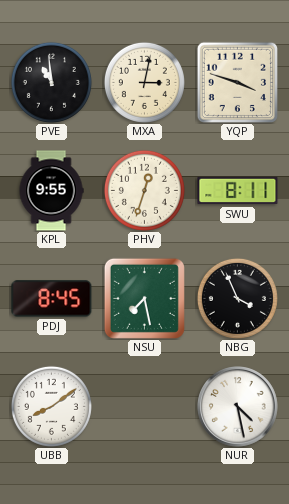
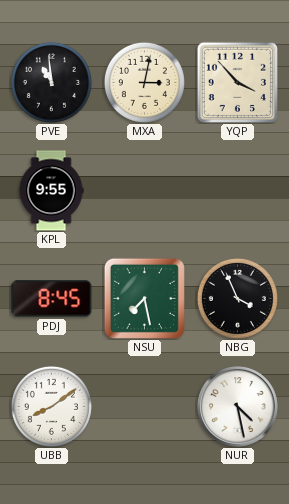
YQP: 3:48 -> 3:53 (237, 82)
PHV: 12:33 -> none (144, 190)
SWU: 8:11 -> none (238, 191)
